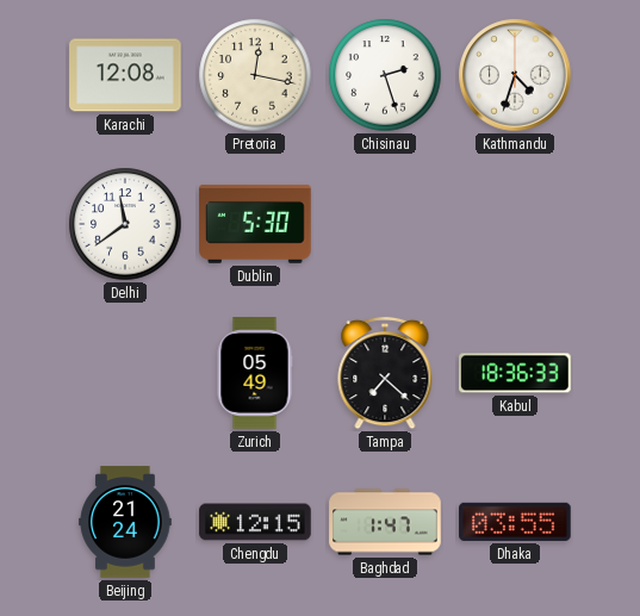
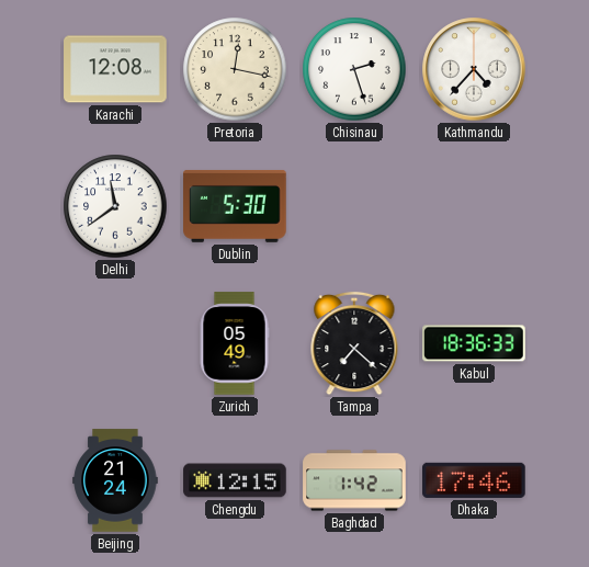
Kathmandu: 4:33 -> 4:37 (474, 69)
Baghdad: 1:47 -> 1:42 (354, 480)
Dhaka: 03:55 -> 17:46 (474, 480)
